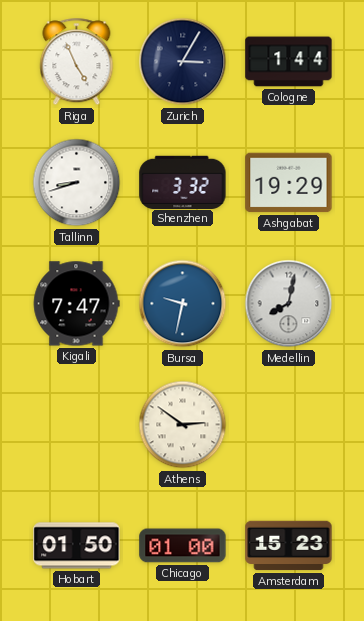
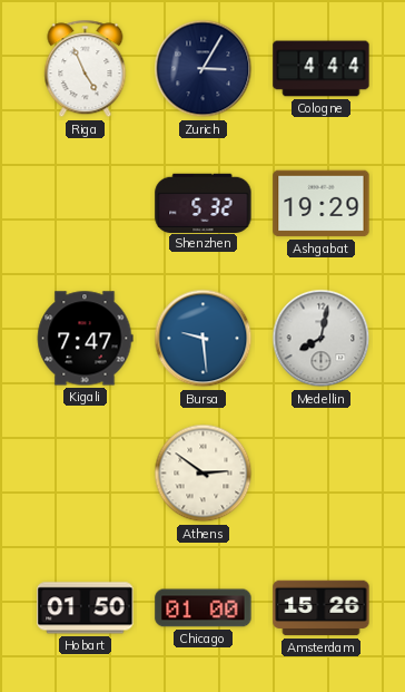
Cologne: 1:44 -> 4:44 (322, 69)
Tallinn: 8:42 -> none (77, 183)
Shenzhen: 3:32 -> 5:32 (204, 203)
Bursa: 9:32 -> 9:29 (204, 339)
Amsterdam: 15:23 -> 15:26 (322, 608)
